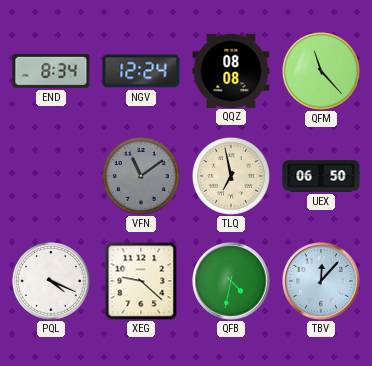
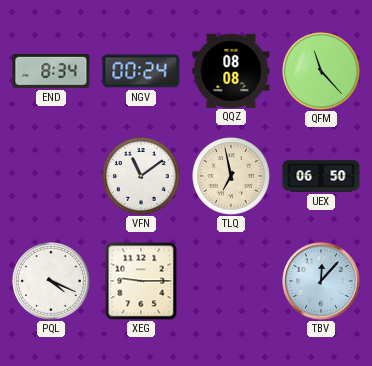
NGV: 12:24 -> 00:24 (141, 71)
VFN dial: grey -> white (142, 177)
XEG: 9:22 -> 9:15 (141, 281)
QFB: 4:32 -> none (231, 281)
